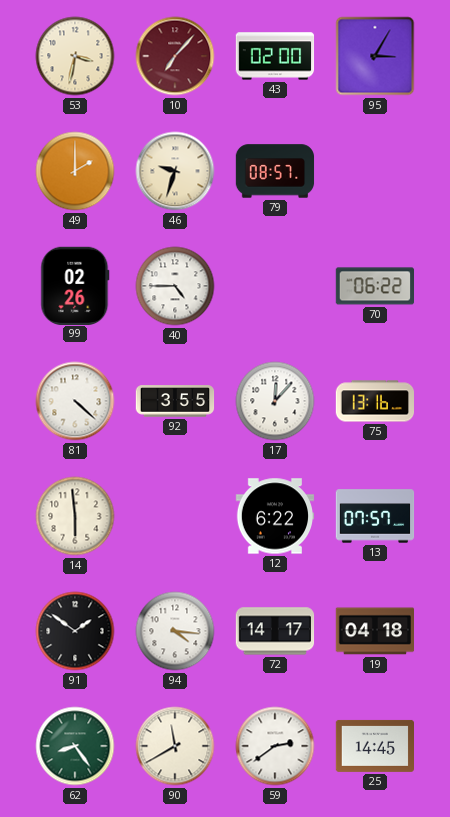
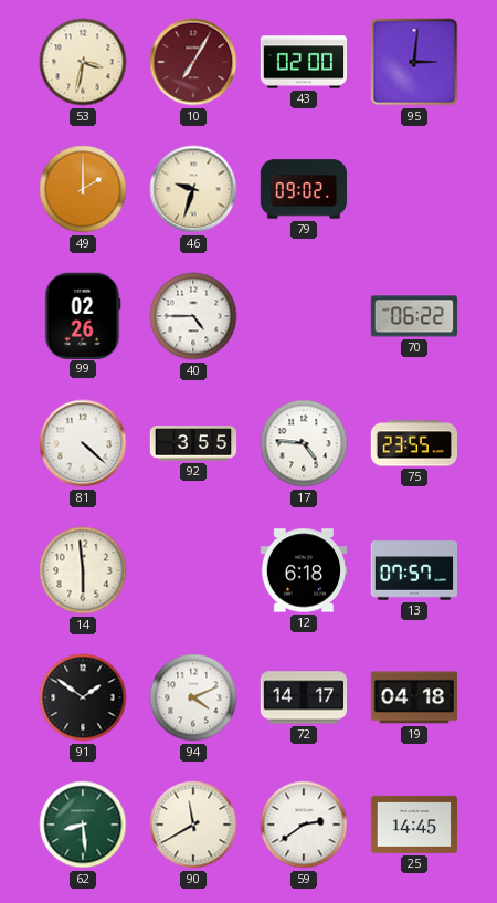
10: 7:07 -> 7:05 (193, 62)
95: 3:05 -> 3:01 (414, 62)
79: 08:57 -> 09:02 (304, 189)
17: 12:07 -> 4:46 (304, 443)
75: 13:16 -> 23:55 (413, 443)
12: 6:22 -> 6:18 (304, 570)
94: 4:16 -> 4:11 (193, 697)
62: 8:24 -> 8:29 (83, 825)
